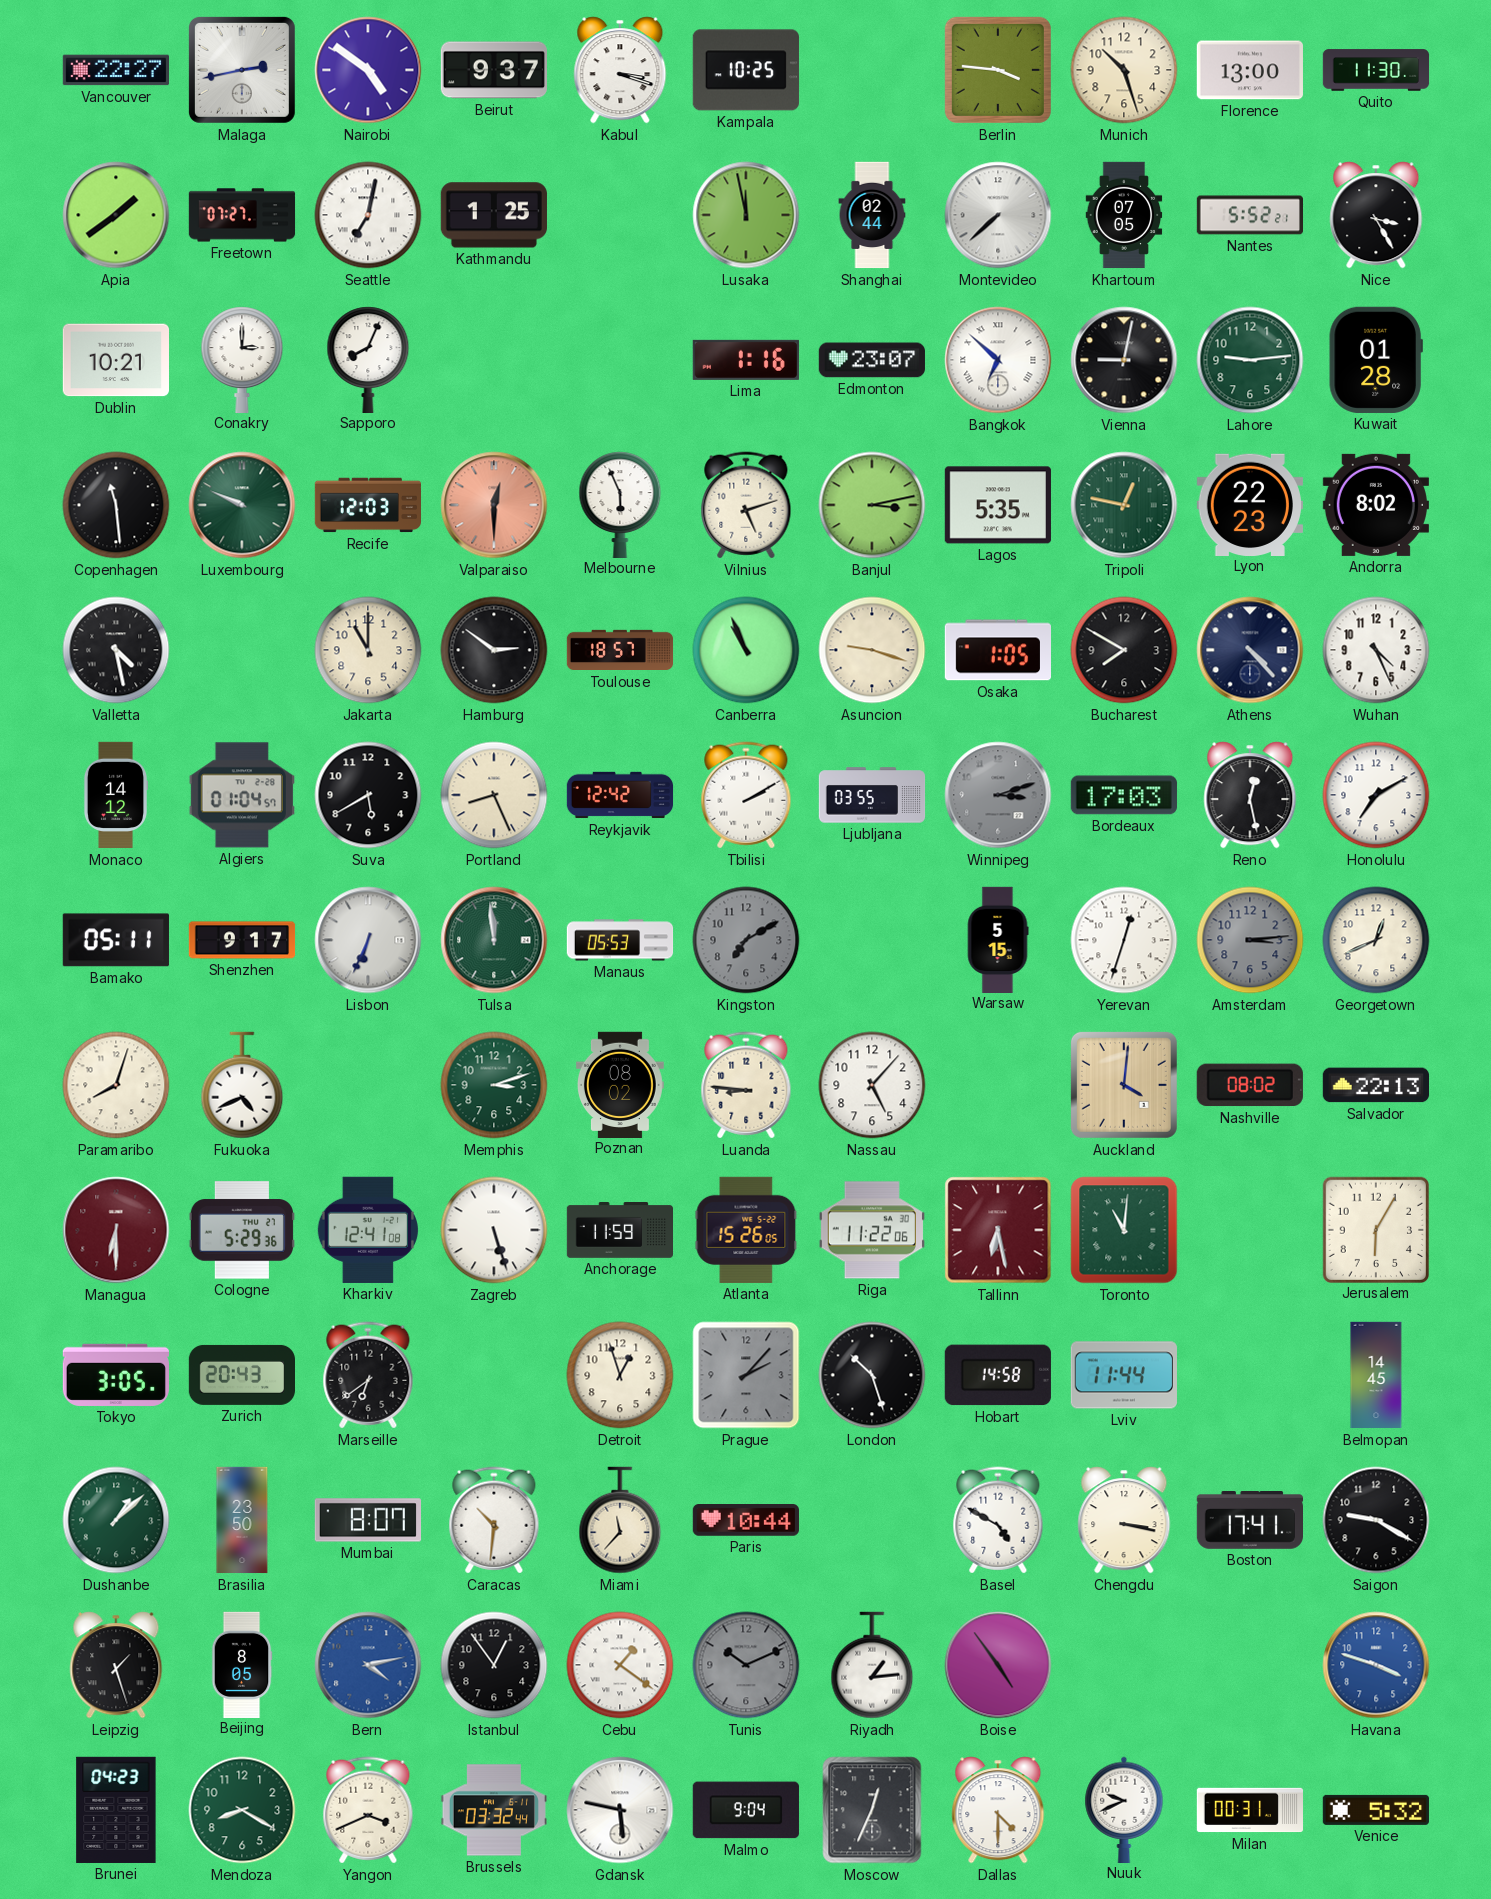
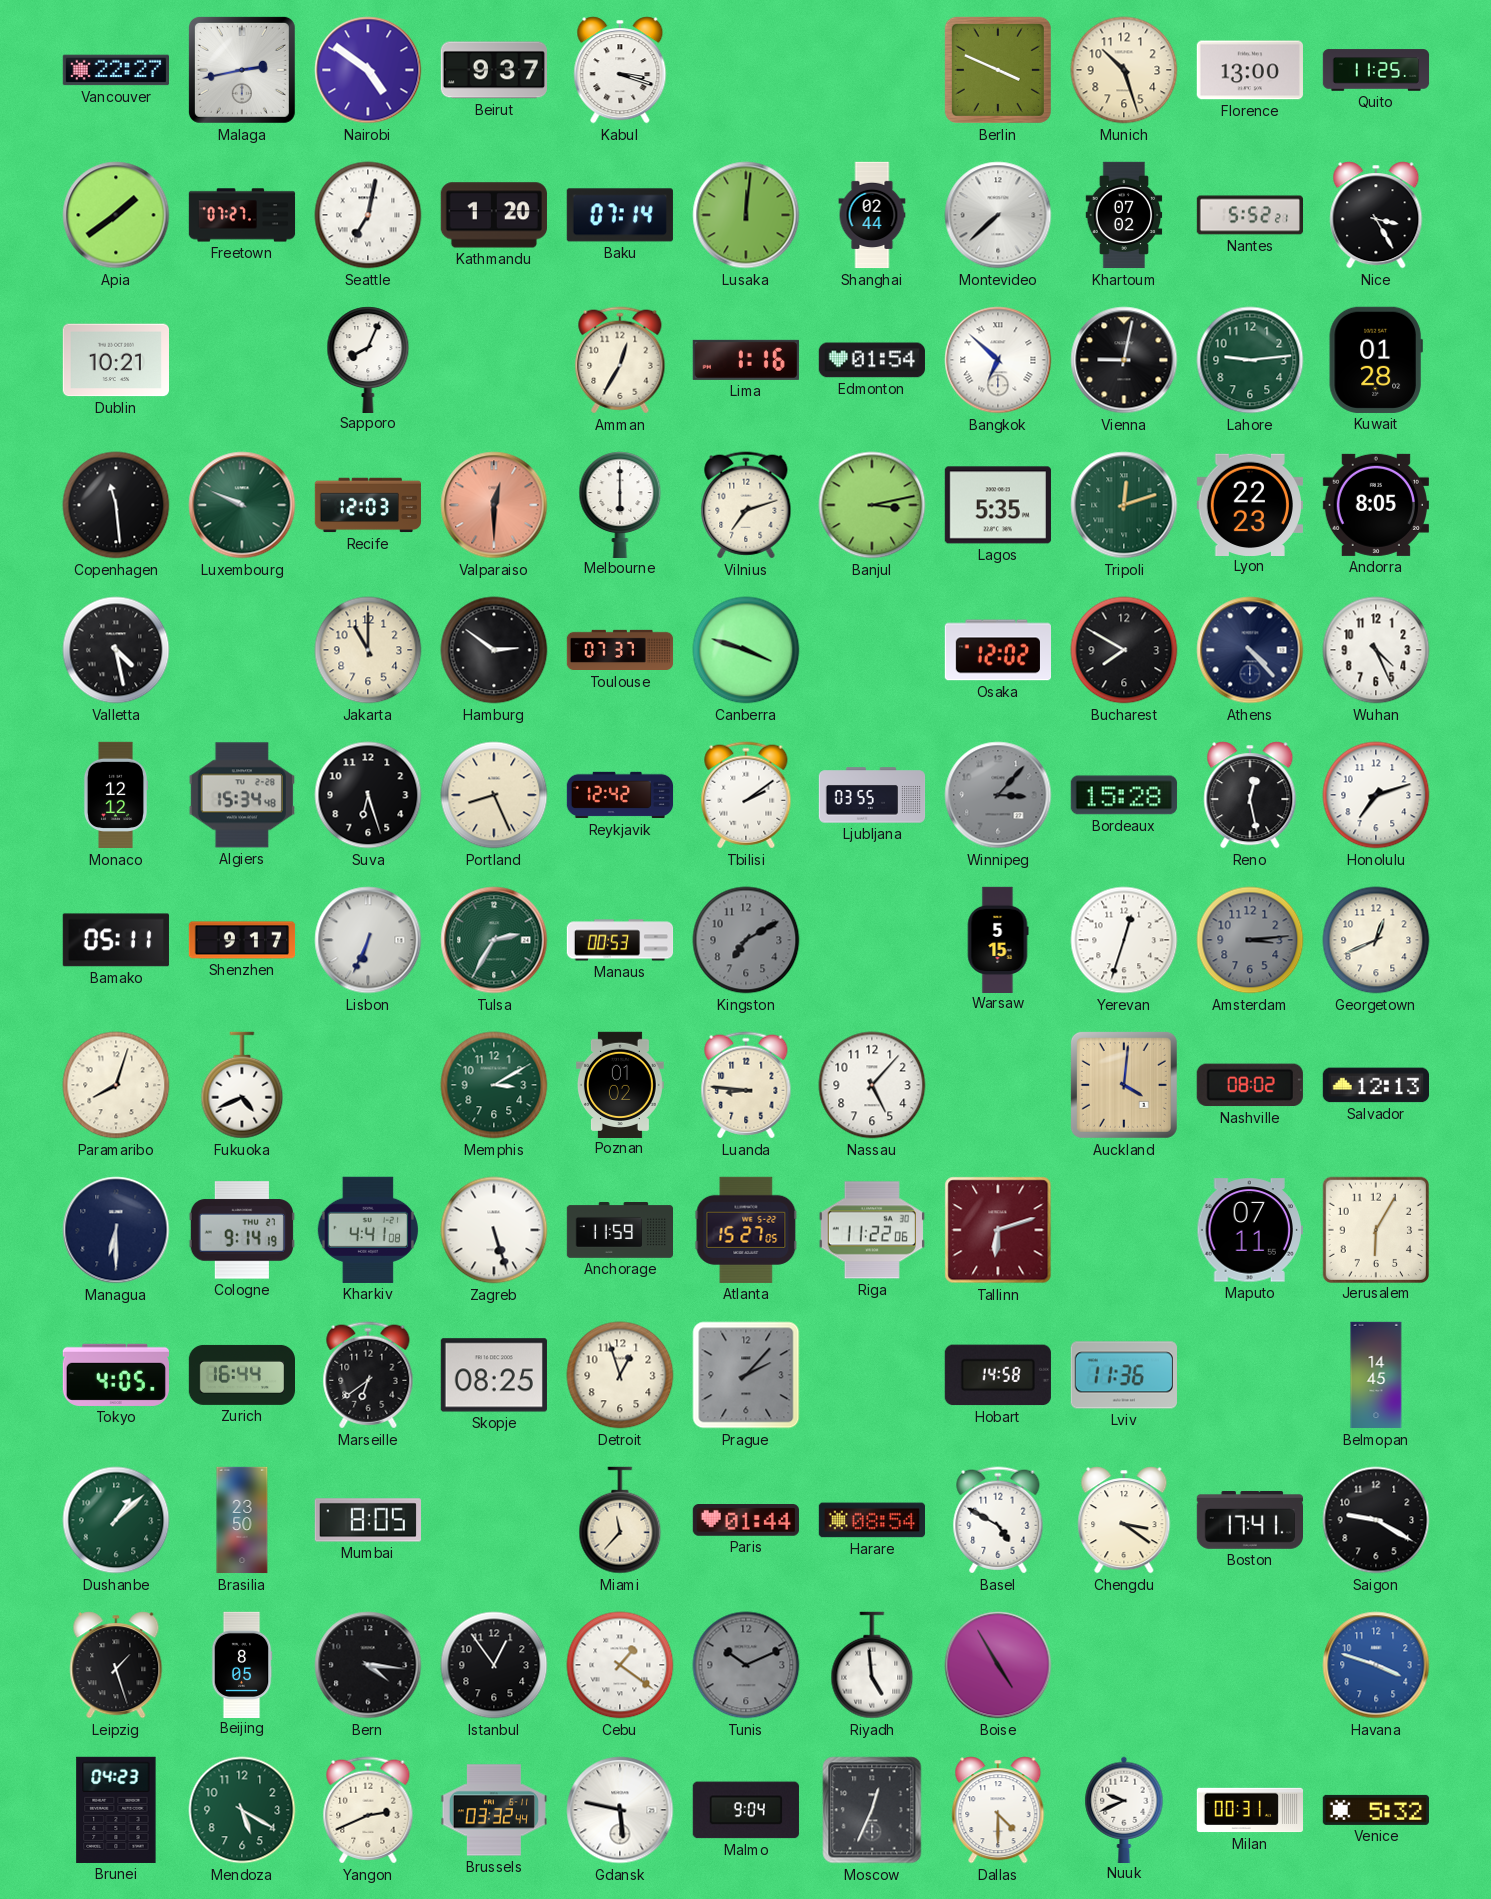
Kampala: 10:25 -> none (746, 70)
Berlin: 3:46 -> 3:49 (998, 70)
Quito: 11:30 -> 11:25 (1376, 70)
Kathmandu: 1:25 -> 1:20 (494, 215)
Baku: none -> 07:14 (620, 215)
Lusaka: 11:58 -> 12:01 (746, 215)
Khartoum: 07:05 -> 07:02 (1124, 215)
Conakry: 3:00 -> none (242, 359)
Amman: none -> 12:35 (620, 360)
Edmonton: 23:07 -> 01:54 (872, 360)
Melbourne: 5:56 -> 6:00 (620, 504)
Vilnius: 5:12 -> 7:12 (746, 505)
Tripoli: 12:47 -> 12:12 (1124, 505)
Andorra: 8:02 -> 8:05 (1376, 505)
Toulouse: 18:57 -> 07:37 (620, 650)
Canberra: 10:56 -> 3:48 (746, 650)
Asuncion: 9:18 -> none (872, 650)
Osaka: 1:05 -> 12:02 (997, 650)
Monaco: 14:12 -> 12:12 (116, 795)
Algiers: 01:04 -> 15:34 (242, 795)
Suva: 5:40 -> 6:27 (368, 795)
Tbilisi: 2:10 -> 2:09 (746, 795)
Winnipeg: 3:12 -> 3:07 (998, 795)
Bordeaux: 17:03 -> 15:28 (1124, 795)
Honolulu: 7:10 -> 7:12 (1376, 795)
Tulsa: 11:59 -> 2:35 (494, 940)
Manaus: 05:53 -> 00:53 (620, 940)
Memphis: 3:12 -> 3:10 (494, 1085)
Poznan: 08:02 -> 01:02 (620, 1084)
Salvador: 22:13 -> 12:13 (1375, 1085)
Managua dial: burgundy -> navy (116, 1230)
Cologne: 5:29 -> 9:14 (242, 1230)
Kharkiv: 12:41 -> 4:41 (367, 1230)
Atlanta: 15:26 -> 15:27 (746, 1230)
Tallinn: 6:28 -> 6:12 (998, 1230)
Toronto: 11:01 -> none (1124, 1230)
Maputo: none -> 07:11 (1250, 1230)
Tokyo: 3:05 -> 4:05 (116, 1375)
Zurich: 20:43 -> 16:44 (241, 1375)
Skopje: none -> 08:25 (494, 1375)
London: 10:27 -> none (872, 1375)
Lviv: 11:44 -> 11:36 (1124, 1375)
Mumbai: 8:07 -> 8:05 (367, 1520)
Caracas: 10:31 -> none (494, 1520)
Paris: 10:44 -> 01:44 (746, 1521)
Harare: none -> 08:54 (871, 1520)
Chengdu: 3:17 -> 3:21 (1124, 1520)
Bern: 4:13 -> 4:16 (368, 1665)
Bern dial: blue -> black (368, 1665)
Riyadh: 1:14 -> 4:59 (872, 1665)
Boise: 4:54 -> 4:55 (998, 1665)
Mendoza: 8:20 -> 5:20 (242, 1810)
Yangon: 3:41 -> 2:41 (368, 1810)
